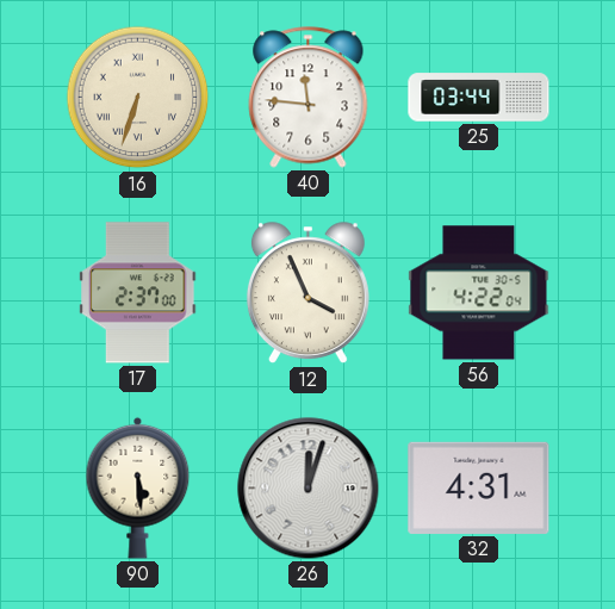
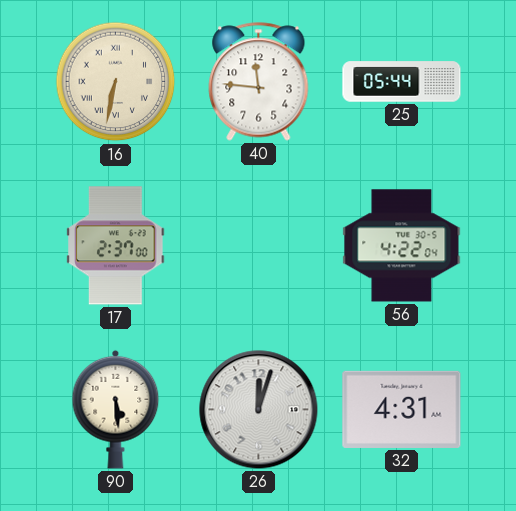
16: 6:33 -> 6:32 (116, 82)
25: 03:44 -> 05:44 (402, 82)
12: 3:56 -> none (307, 293)
